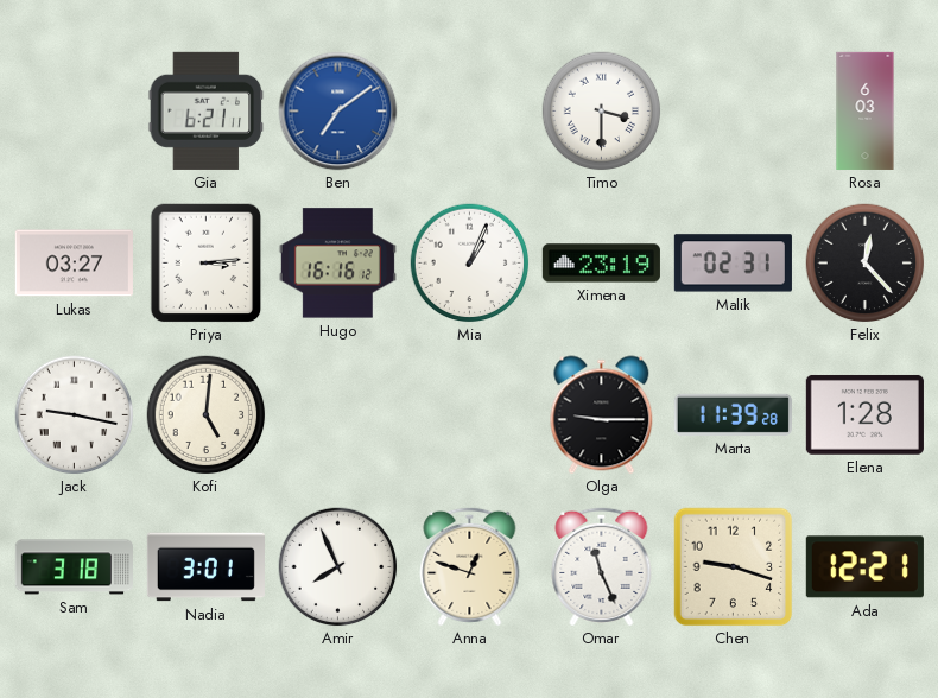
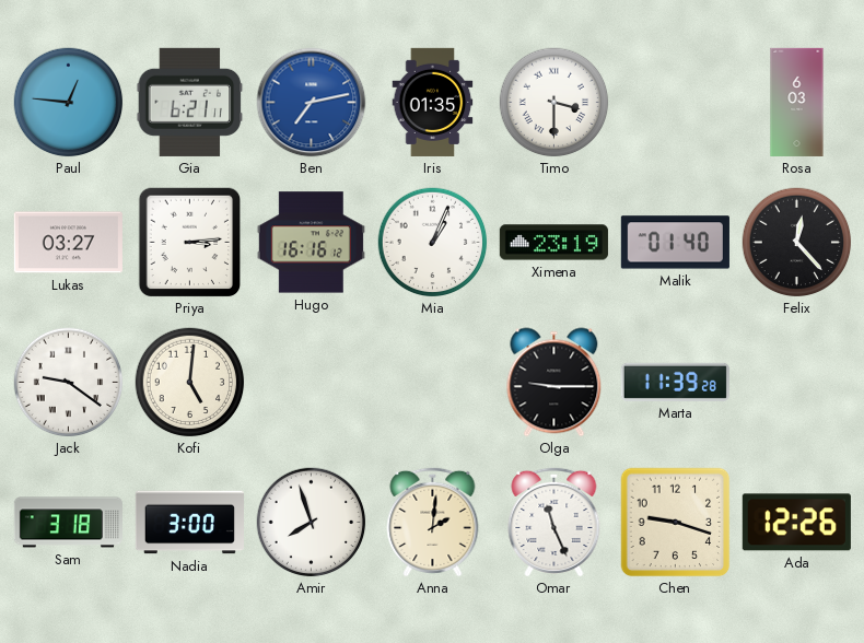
Paul: none -> 12:46 (69, 103)
Ben: 7:09 -> 7:13 (312, 103)
Iris: none -> 01:35 (433, 102)
Malik: 02:31 -> 01:40 (675, 243)
Jack: 9:17 -> 9:21 (69, 383)
Elena: 1:28 -> none (864, 414)
Nadia: 3:01 -> 3:00 (189, 523)
Amir: 7:56 -> 7:57 (312, 523)
Anna: 12:48 -> 2:01 (433, 522)
Ada: 12:21 -> 12:26 (796, 523)
